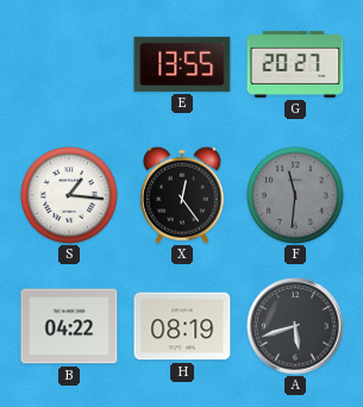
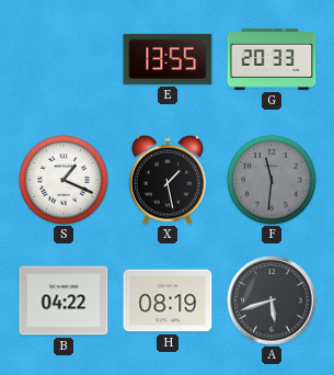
G: 20:27 -> 20:33 (272, 59)
S: 1:16 -> 1:19 (65, 181)
X: 12:24 -> 1:28 (168, 180)
